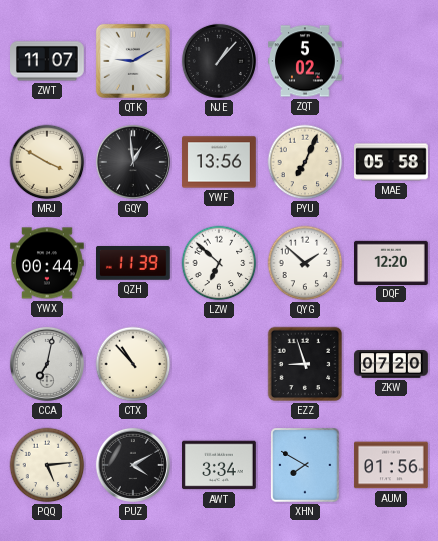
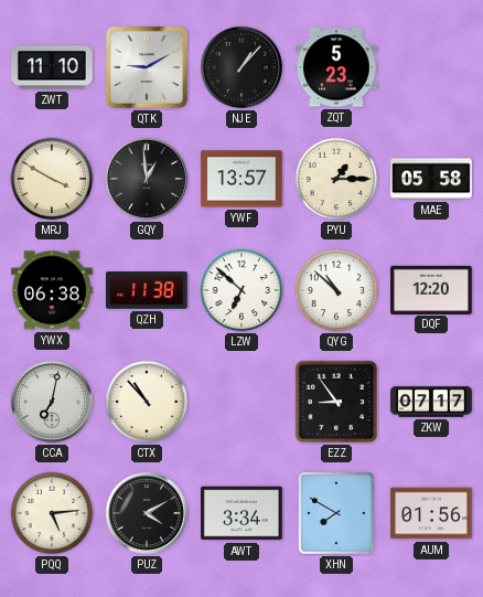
ZWT: 11:07 -> 11:10 (53, 67)
ZQT: 5:02 -> 5:23 (336, 67)
YWF: 13:56 -> 13:57 (241, 179)
PYU: 7:04 -> 1:15 (336, 179)
YWX: 00:44 -> 06:38 (53, 290)
QZH: 11:39 -> 11:38 (148, 291)
QYG: 1:52 -> 10:52 (336, 290)
EZZ: 8:57 -> 8:54 (336, 402)
ZKW: 07:20 -> 07:17 (431, 402)
